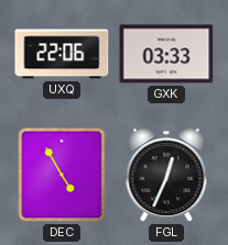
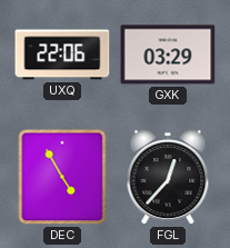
GXK: 03:33 -> 03:29 (168, 54)
FGL: 12:34 -> 12:37 (168, 177)
